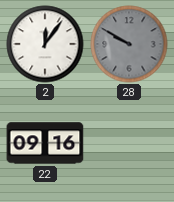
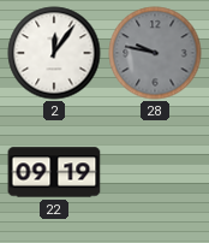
28: 9:50 -> 9:47 (155, 53)
22: 09:16 -> 09:19 (54, 172)
